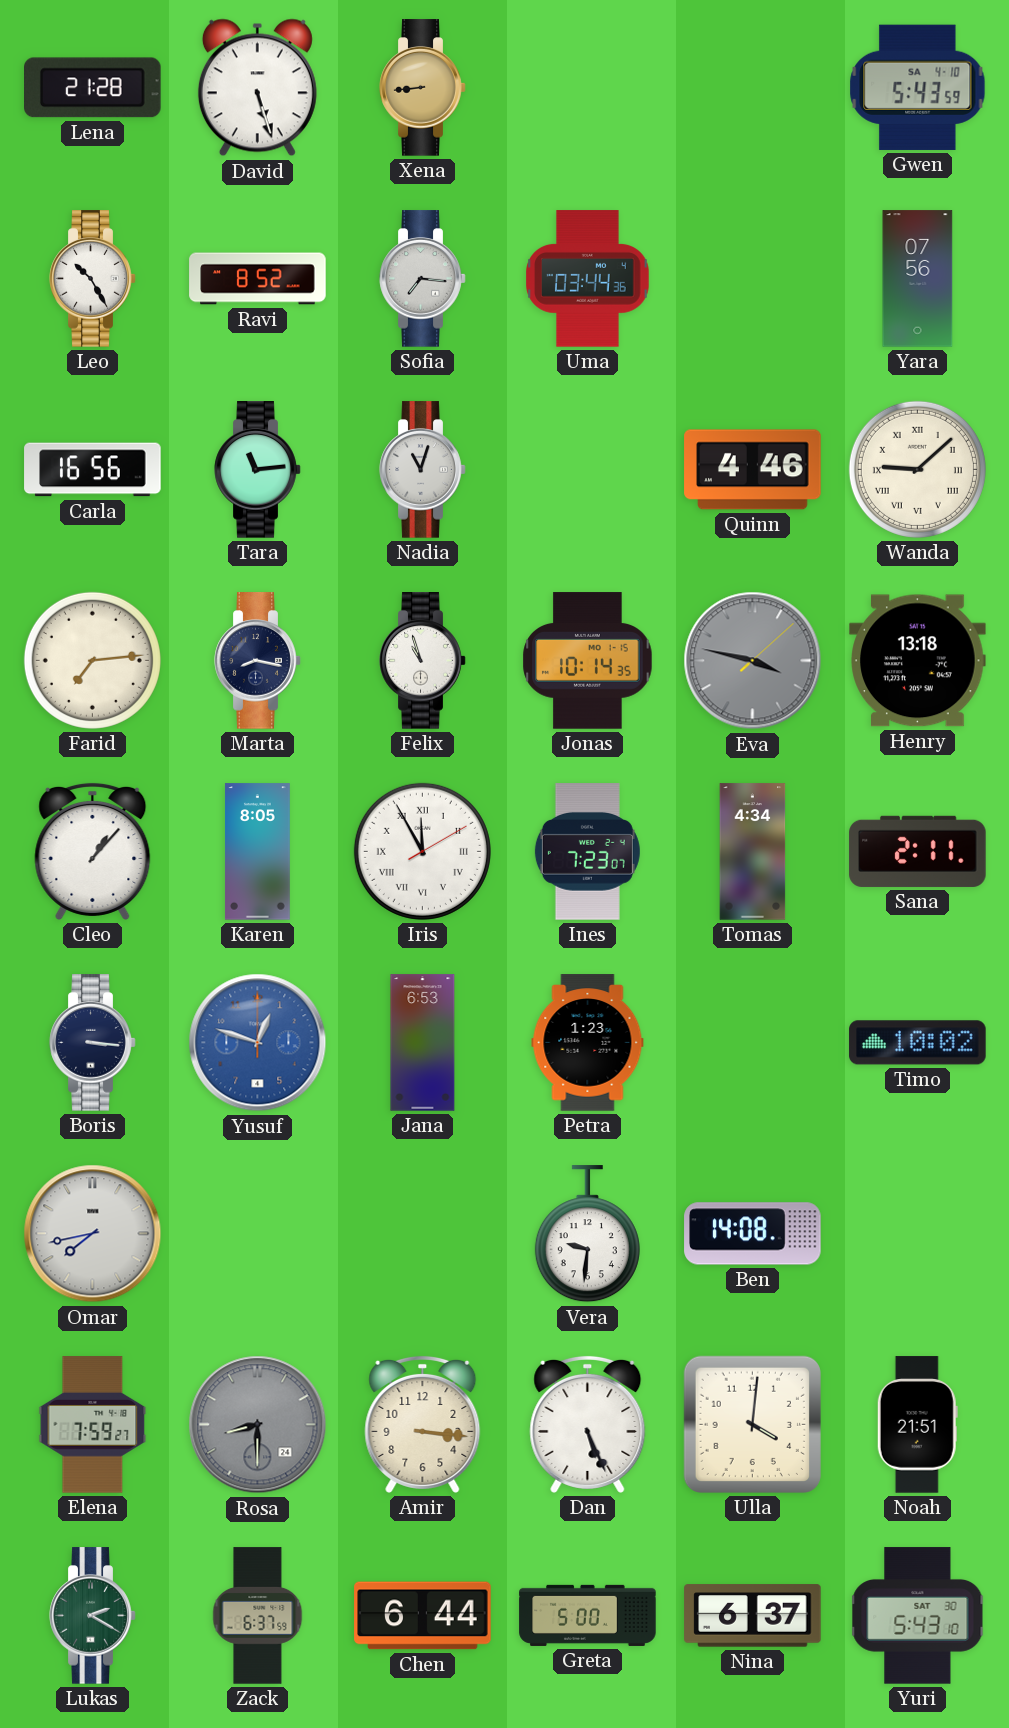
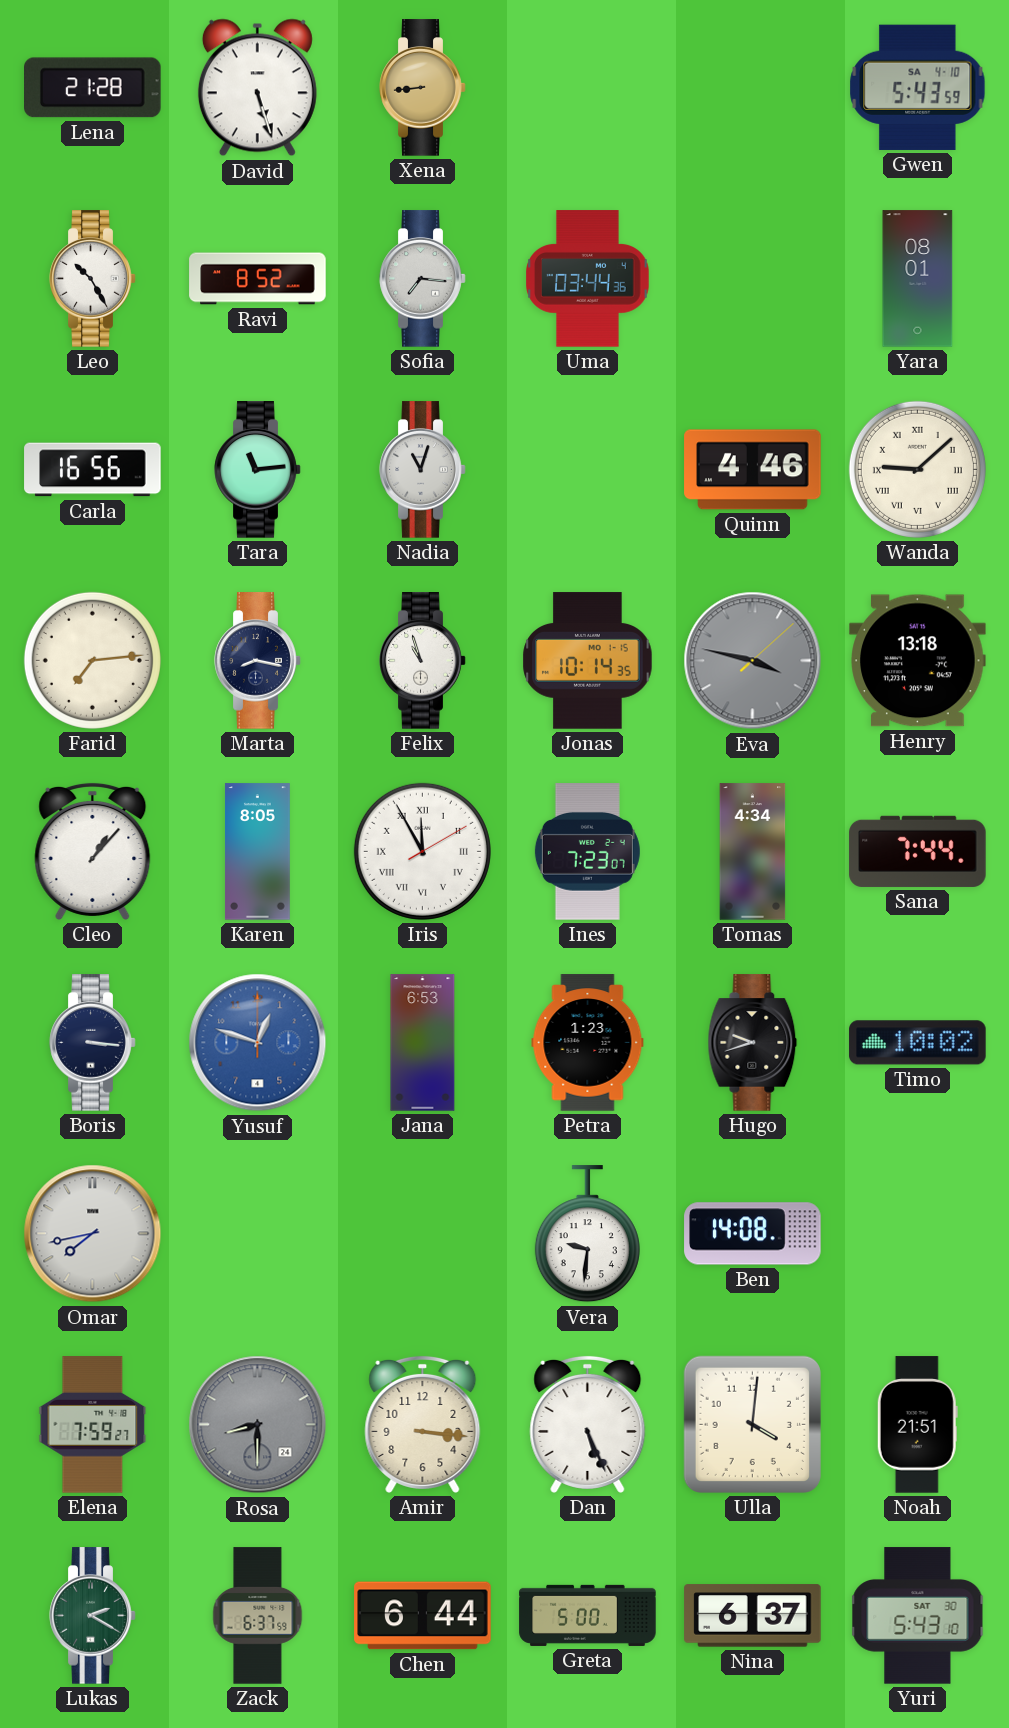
Yara: 07:56 -> 08:01 (918, 279)
Sana: 2:11 -> 7:44 (918, 851)
Hugo: none -> 9:42 (753, 1043)
